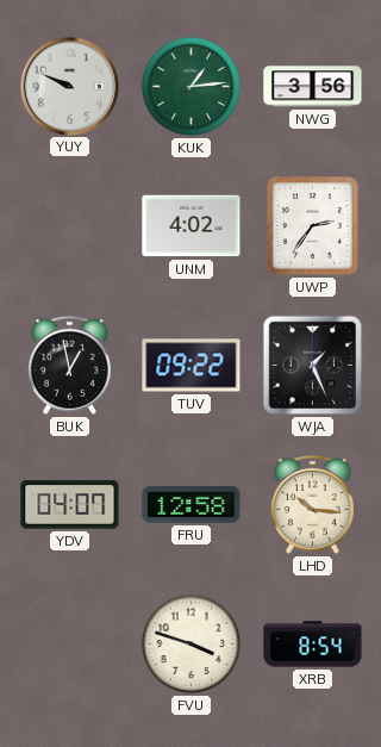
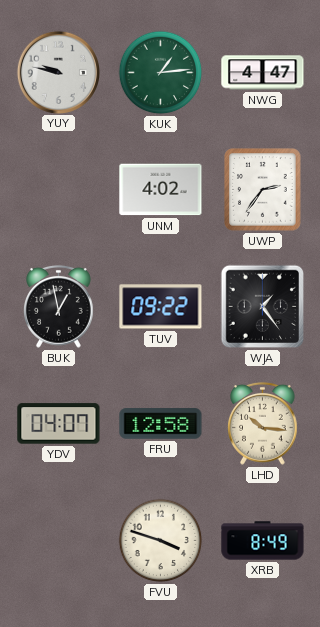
YUY: 9:49 -> 9:47 (58, 72)
NWG: 3:56 -> 4:47 (263, 73)
WJA: 1:26 -> 1:24 (263, 307)
XRB: 8:54 -> 8:49 (263, 541)
